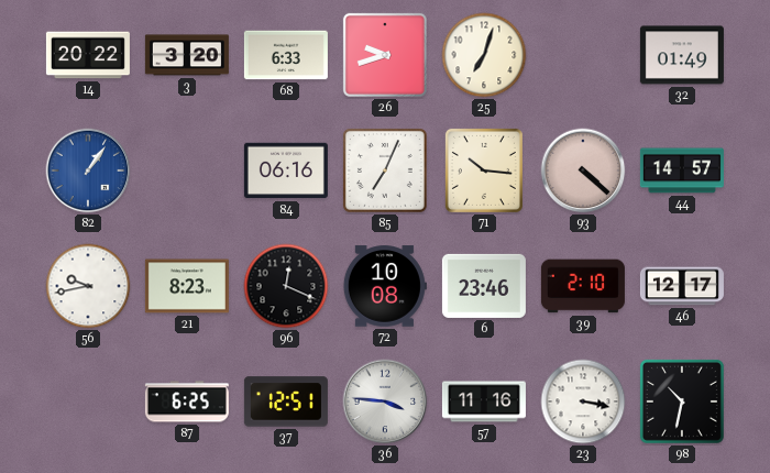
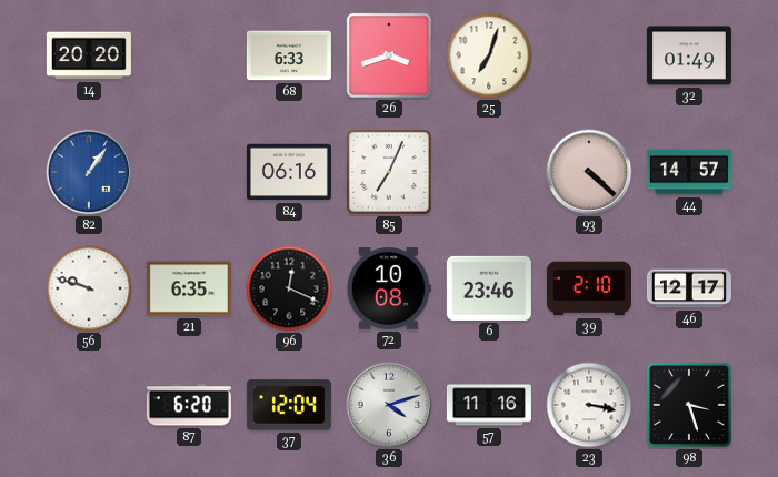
14: 20:22 -> 20:20 (89, 55)
3: 3:20 -> none (187, 55)
26: 9:42 -> 3:42 (389, 55)
71: 10:16 -> none (484, 170)
56: 9:43 -> 9:48 (89, 288)
21: 8:23 -> 6:35 (189, 288)
87: 6:25 -> 6:20 (189, 405)
37: 12:51 -> 12:04 (289, 405)
36: 3:46 -> 4:12 (389, 405)
98: 10:32 -> 3:27 (689, 405)
